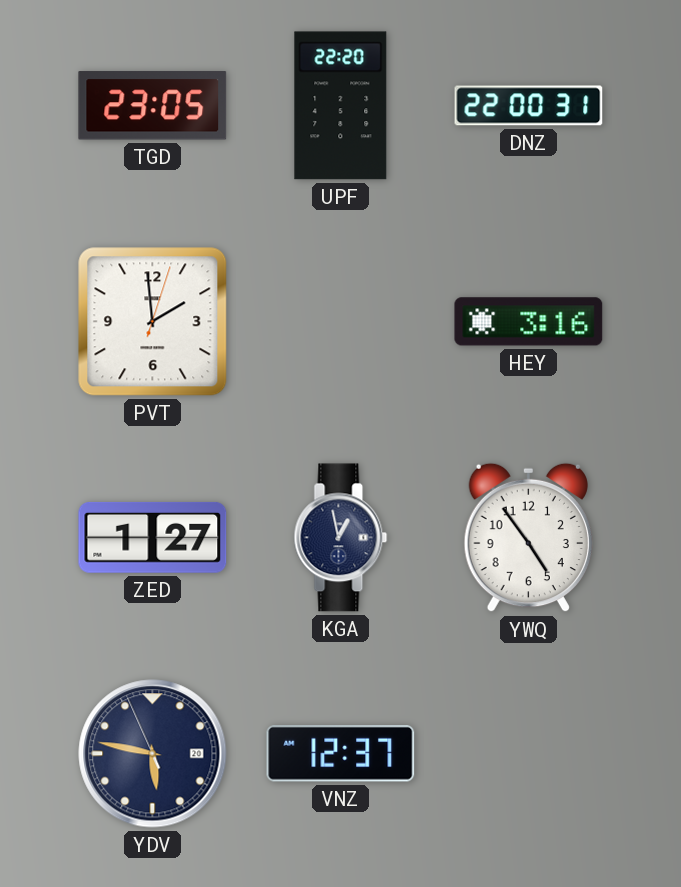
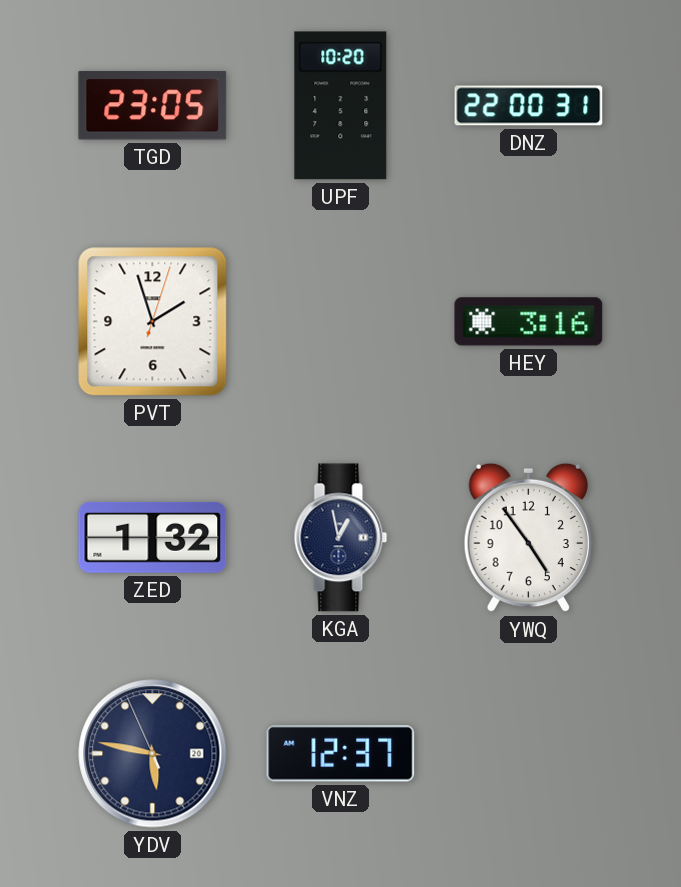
UPF: 22:20 -> 10:20 (341, 106)
PVT: 1:59 -> 1:57 (153, 322)
ZED: 1:27 -> 1:32 (153, 537)
